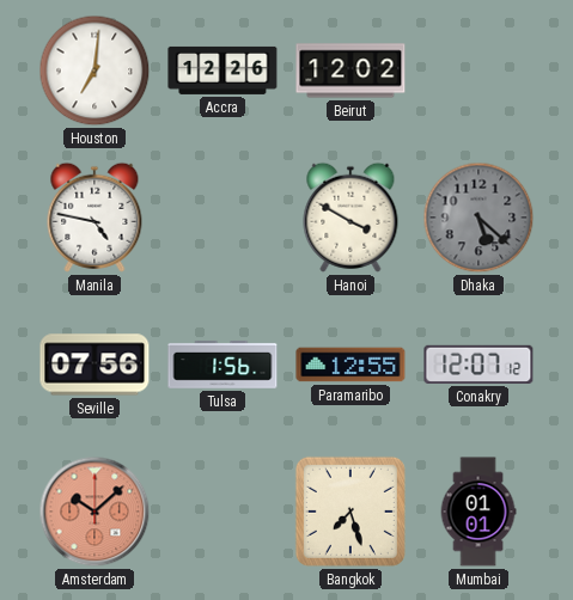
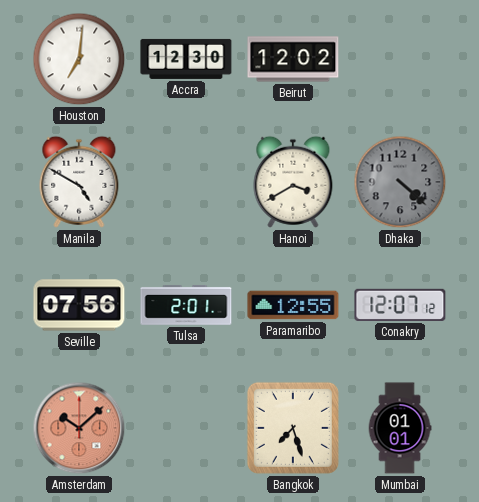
Accra: 12:26 -> 12:30 (186, 59)
Manila: 4:47 -> 4:50 (79, 182)
Hanoi: 3:50 -> 3:40 (293, 182)
Dhaka: 5:22 -> 4:22 (400, 182)
Tulsa: 1:56 -> 2:01 (186, 305)
